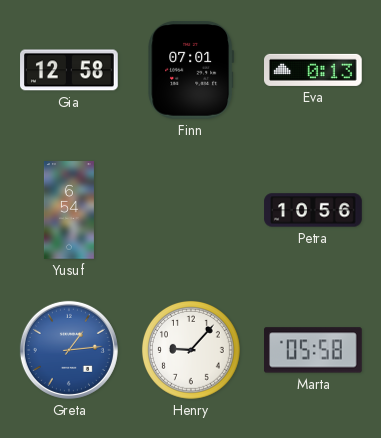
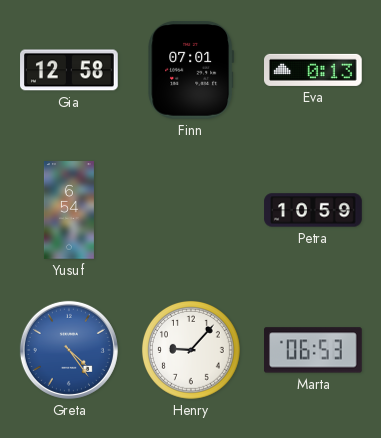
Petra: 10:56 -> 10:59 (313, 210)
Greta: 1:14 -> 4:24 (69, 350)
Marta: 05:58 -> 06:53 (314, 350)
